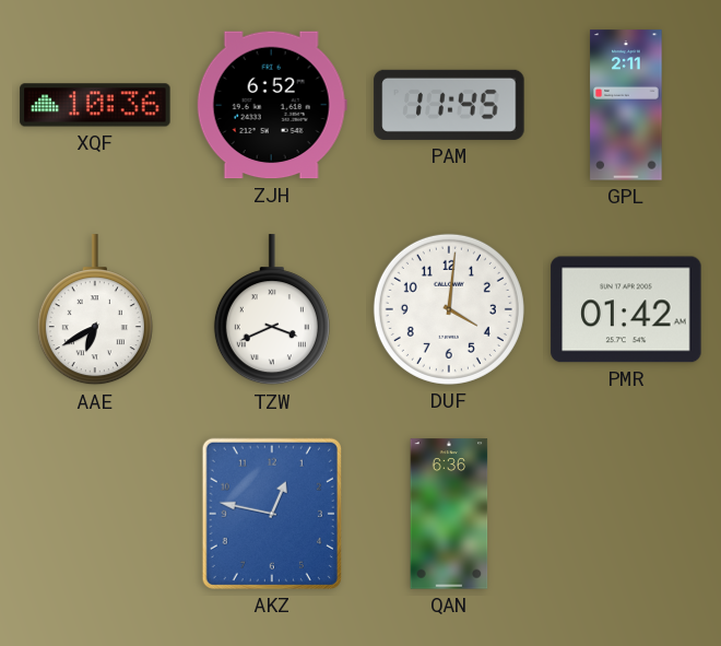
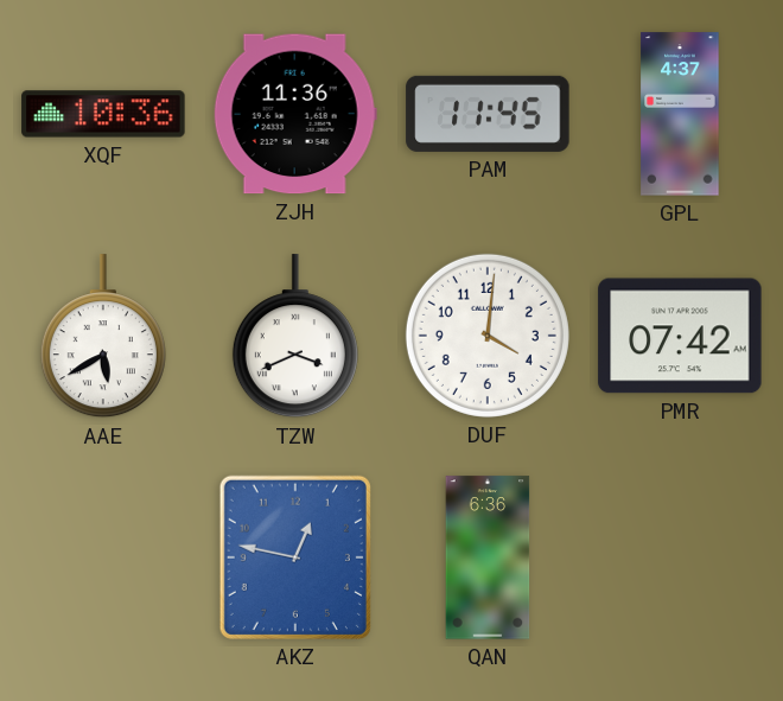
ZJH: 6:52 -> 11:36 (295, 114)
GPL: 2:11 -> 4:37 (680, 114)
AAE: 6:40 -> 5:40 (103, 337)
PMR: 01:42 -> 07:42 (680, 336)
